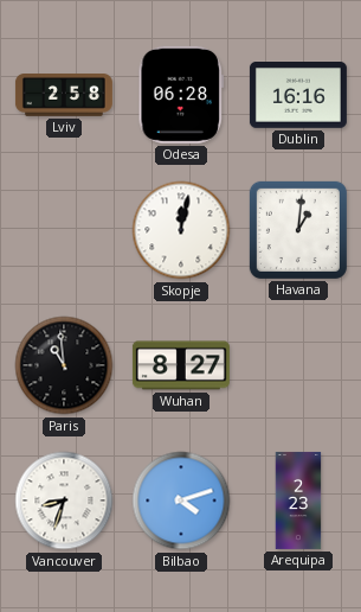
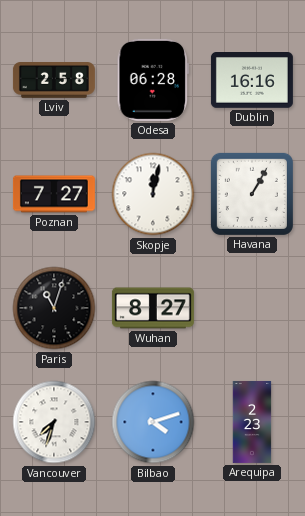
Poznan: none -> 7:27 (54, 194)
Havana: 1:01 -> 1:05 (252, 194)
Paris: 10:59 -> 11:03 (54, 308)
Vancouver: 8:33 -> 7:33 (54, 422)
